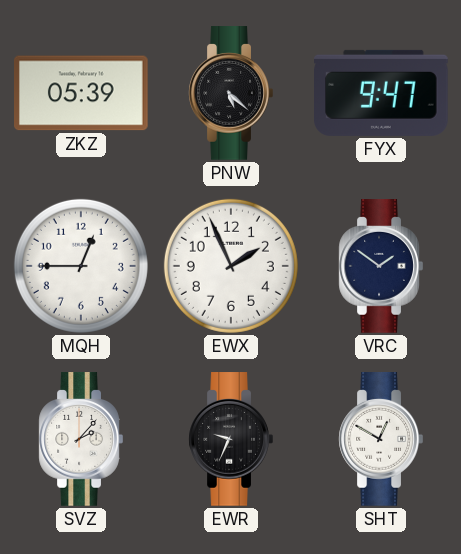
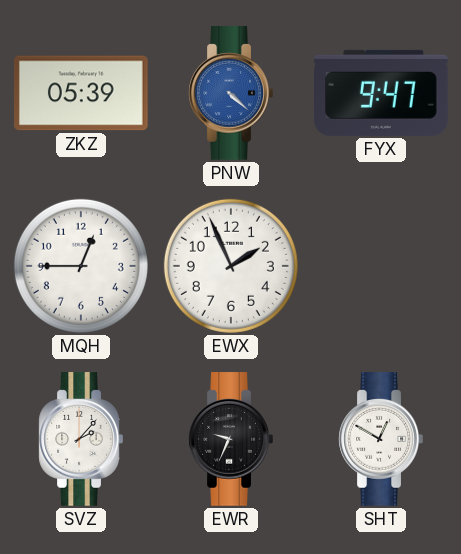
PNW: 5:22 -> 4:22 (231, 93)
PNW dial: black -> blue (231, 93)
VRC: 1:51 -> none (381, 266)
